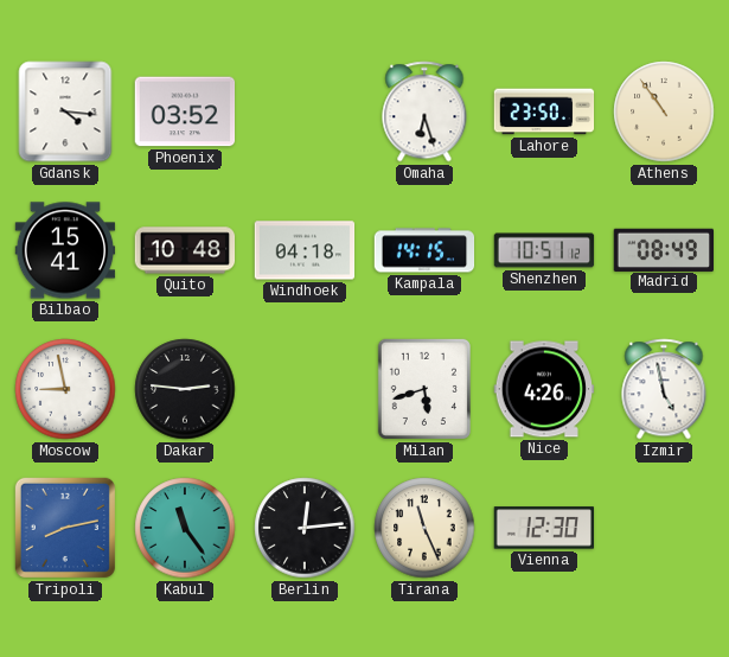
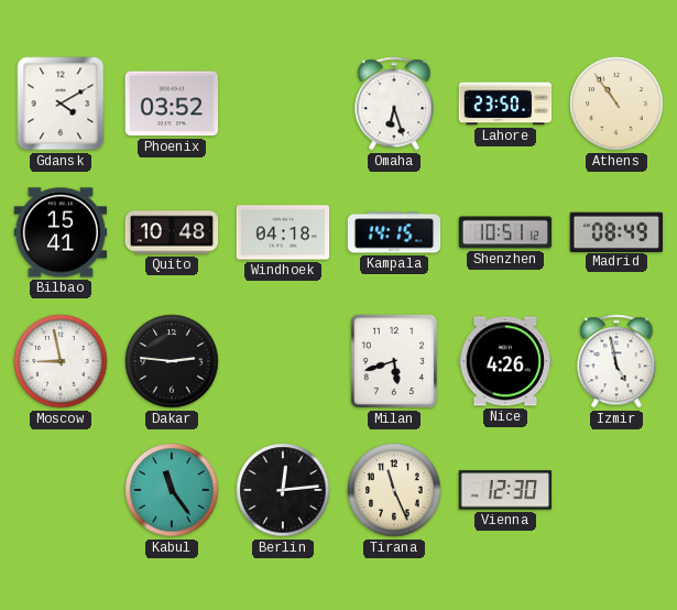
Gdansk: 4:16 -> 4:10 (61, 104)
Tripoli: 8:13 -> none (65, 528)
